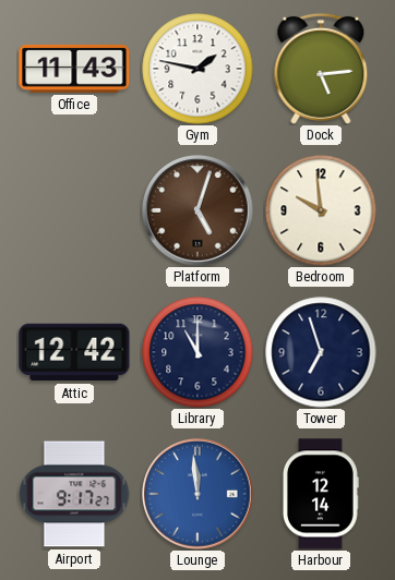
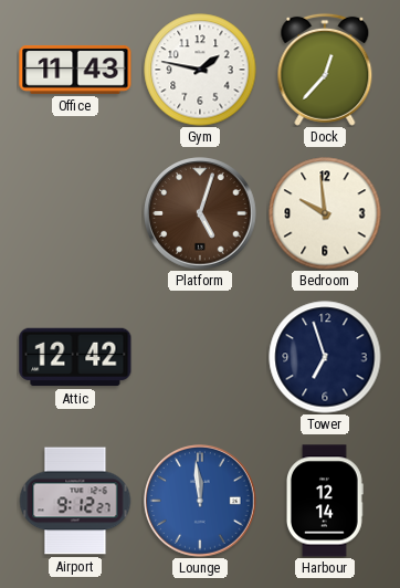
Dock: 5:14 -> 12:37 (325, 70)
Library: 11:00 -> none (197, 352)
Airport: 9:17 -> 9:12 (75, 501)
